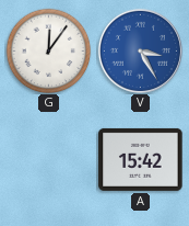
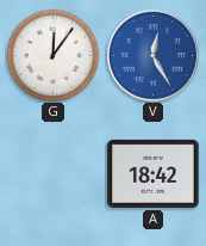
V: 3:25 -> 12:25 (152, 55)
A: 15:42 -> 18:42 (154, 173)
